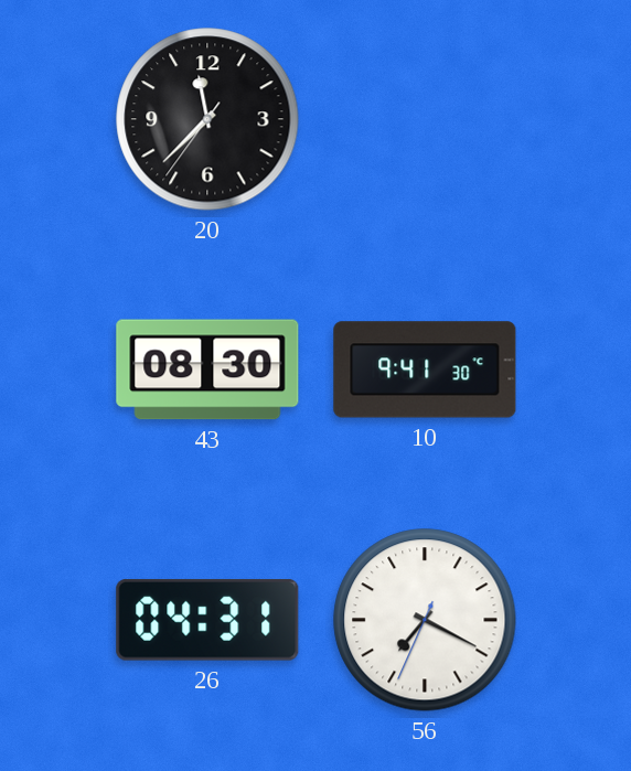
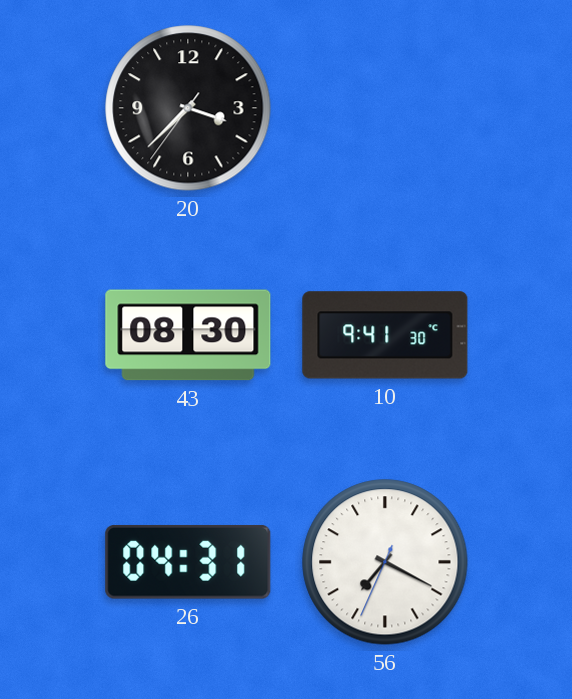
20: 11:37 -> 3:37 (188, 108)
